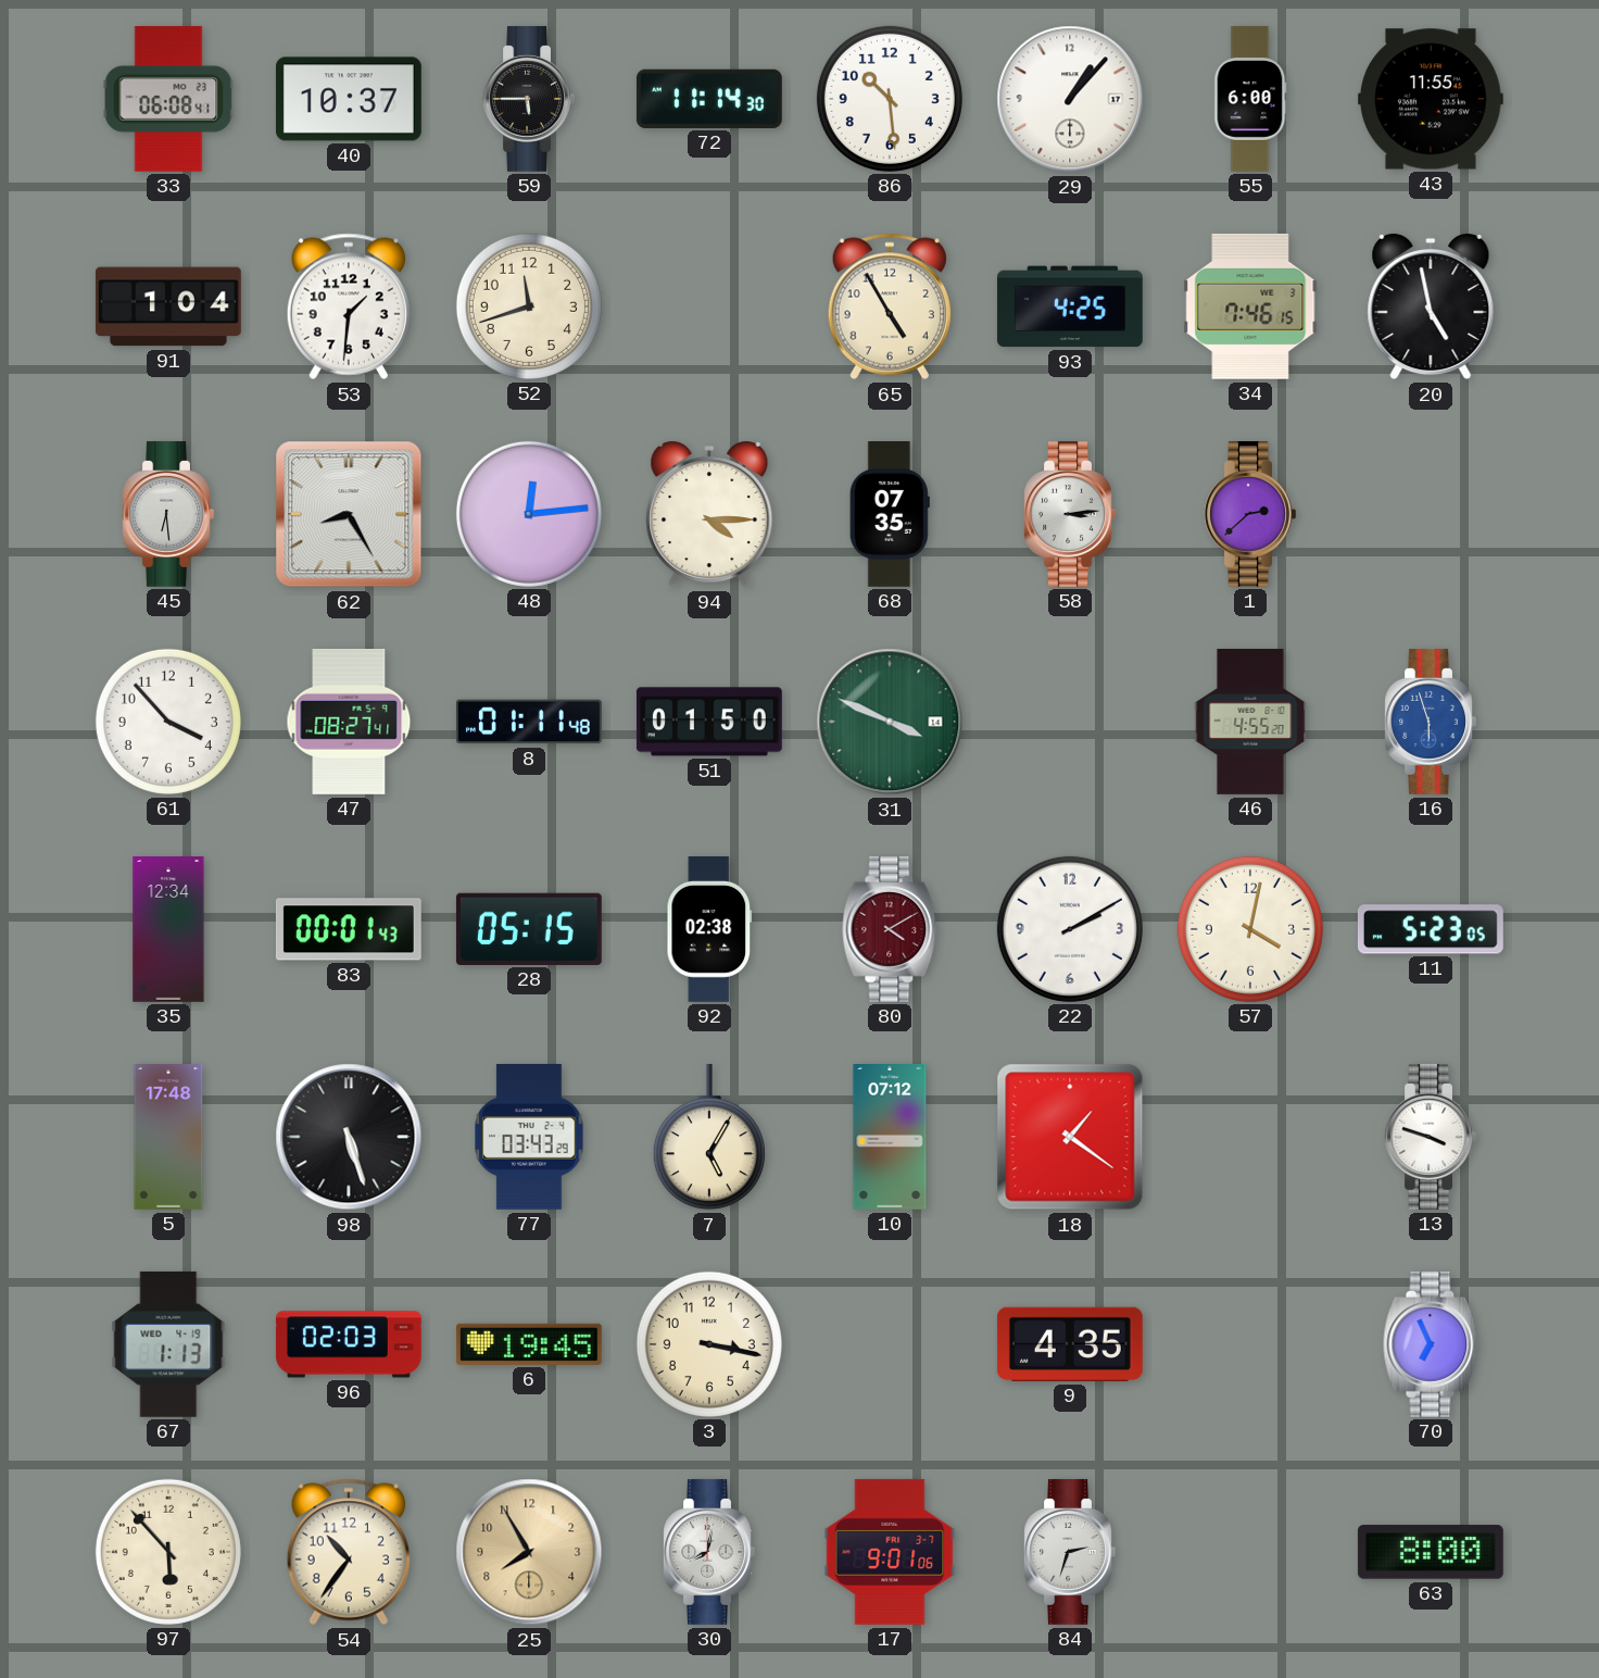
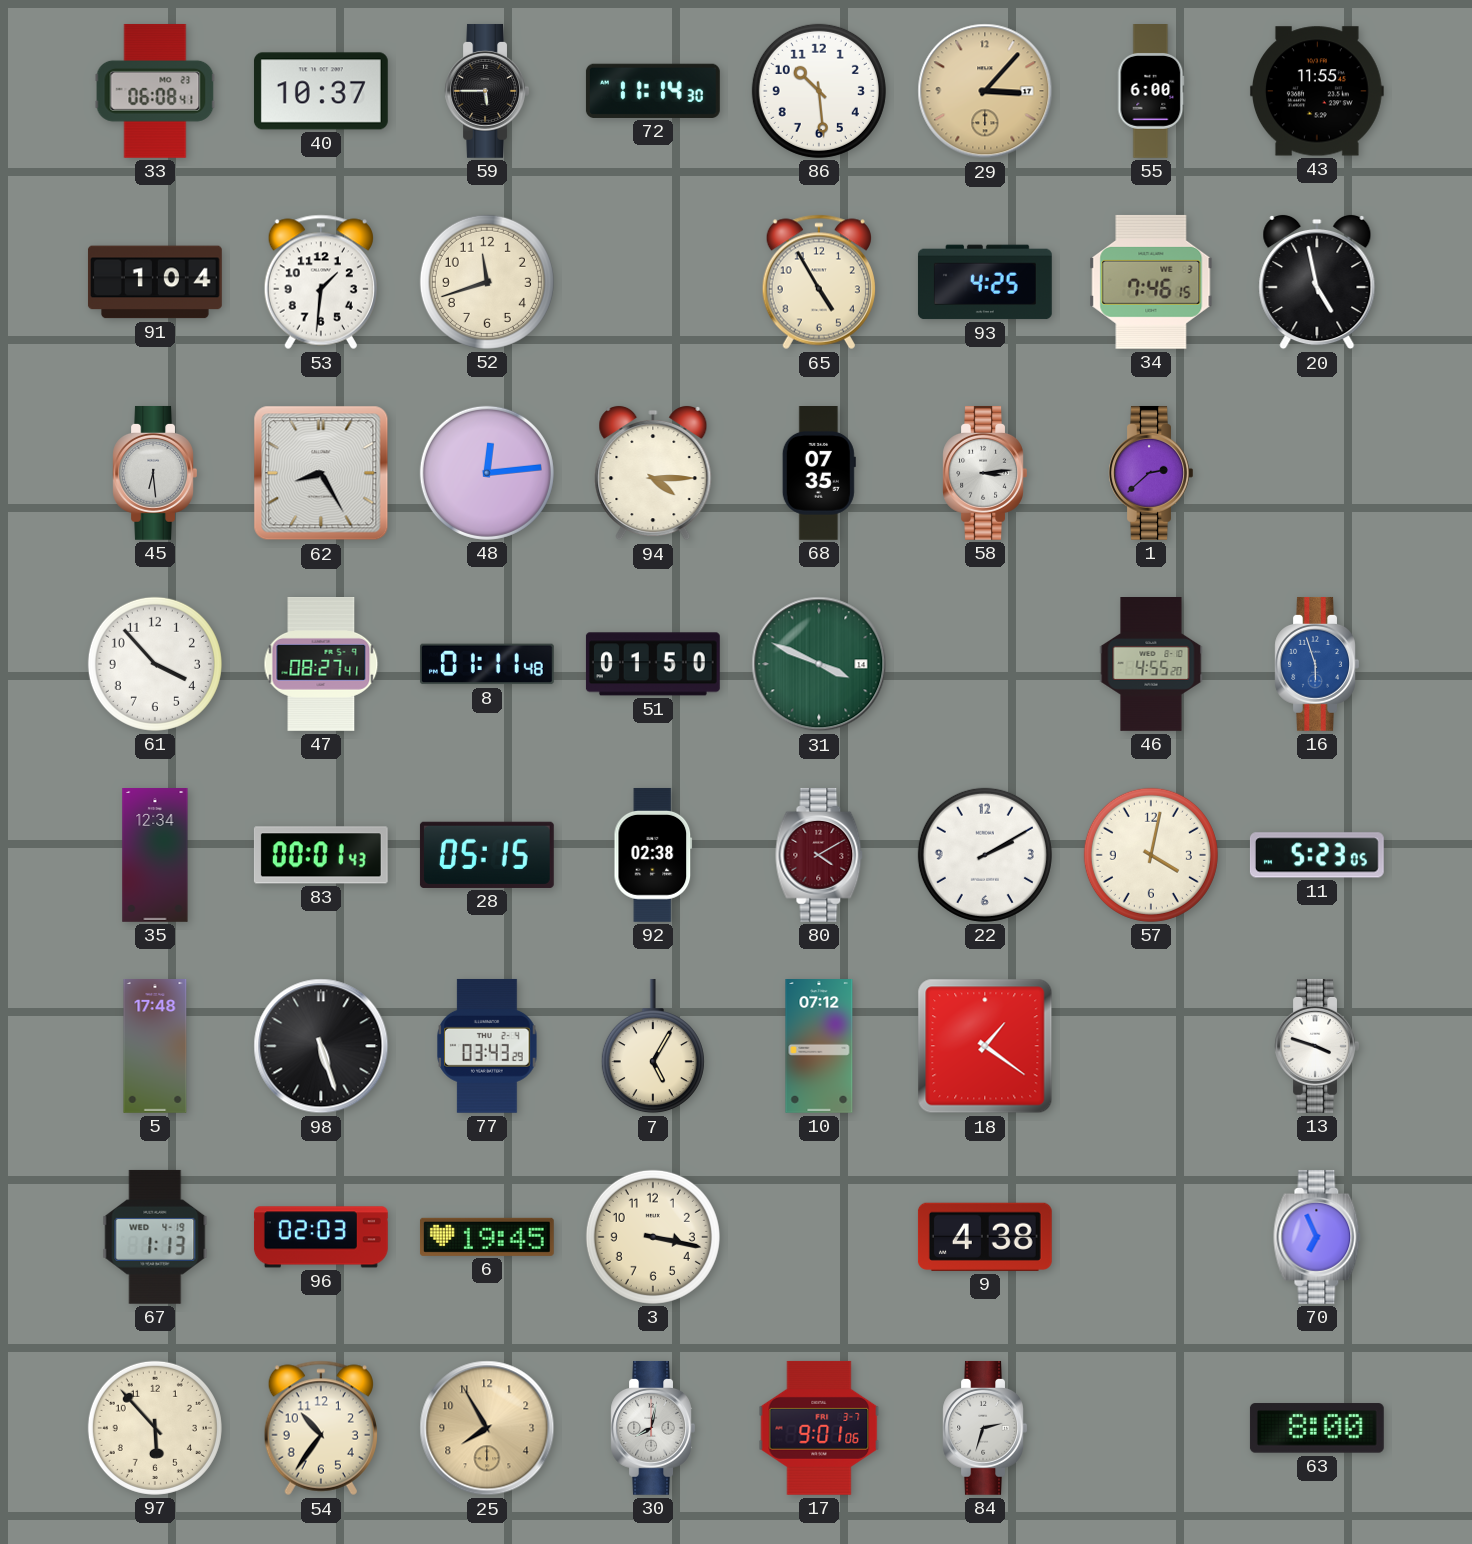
29: 1:07 -> 3:07 (985, 91)
29 dial: white -> champagne (985, 91)
9: 4:35 -> 4:38 (985, 1237)
